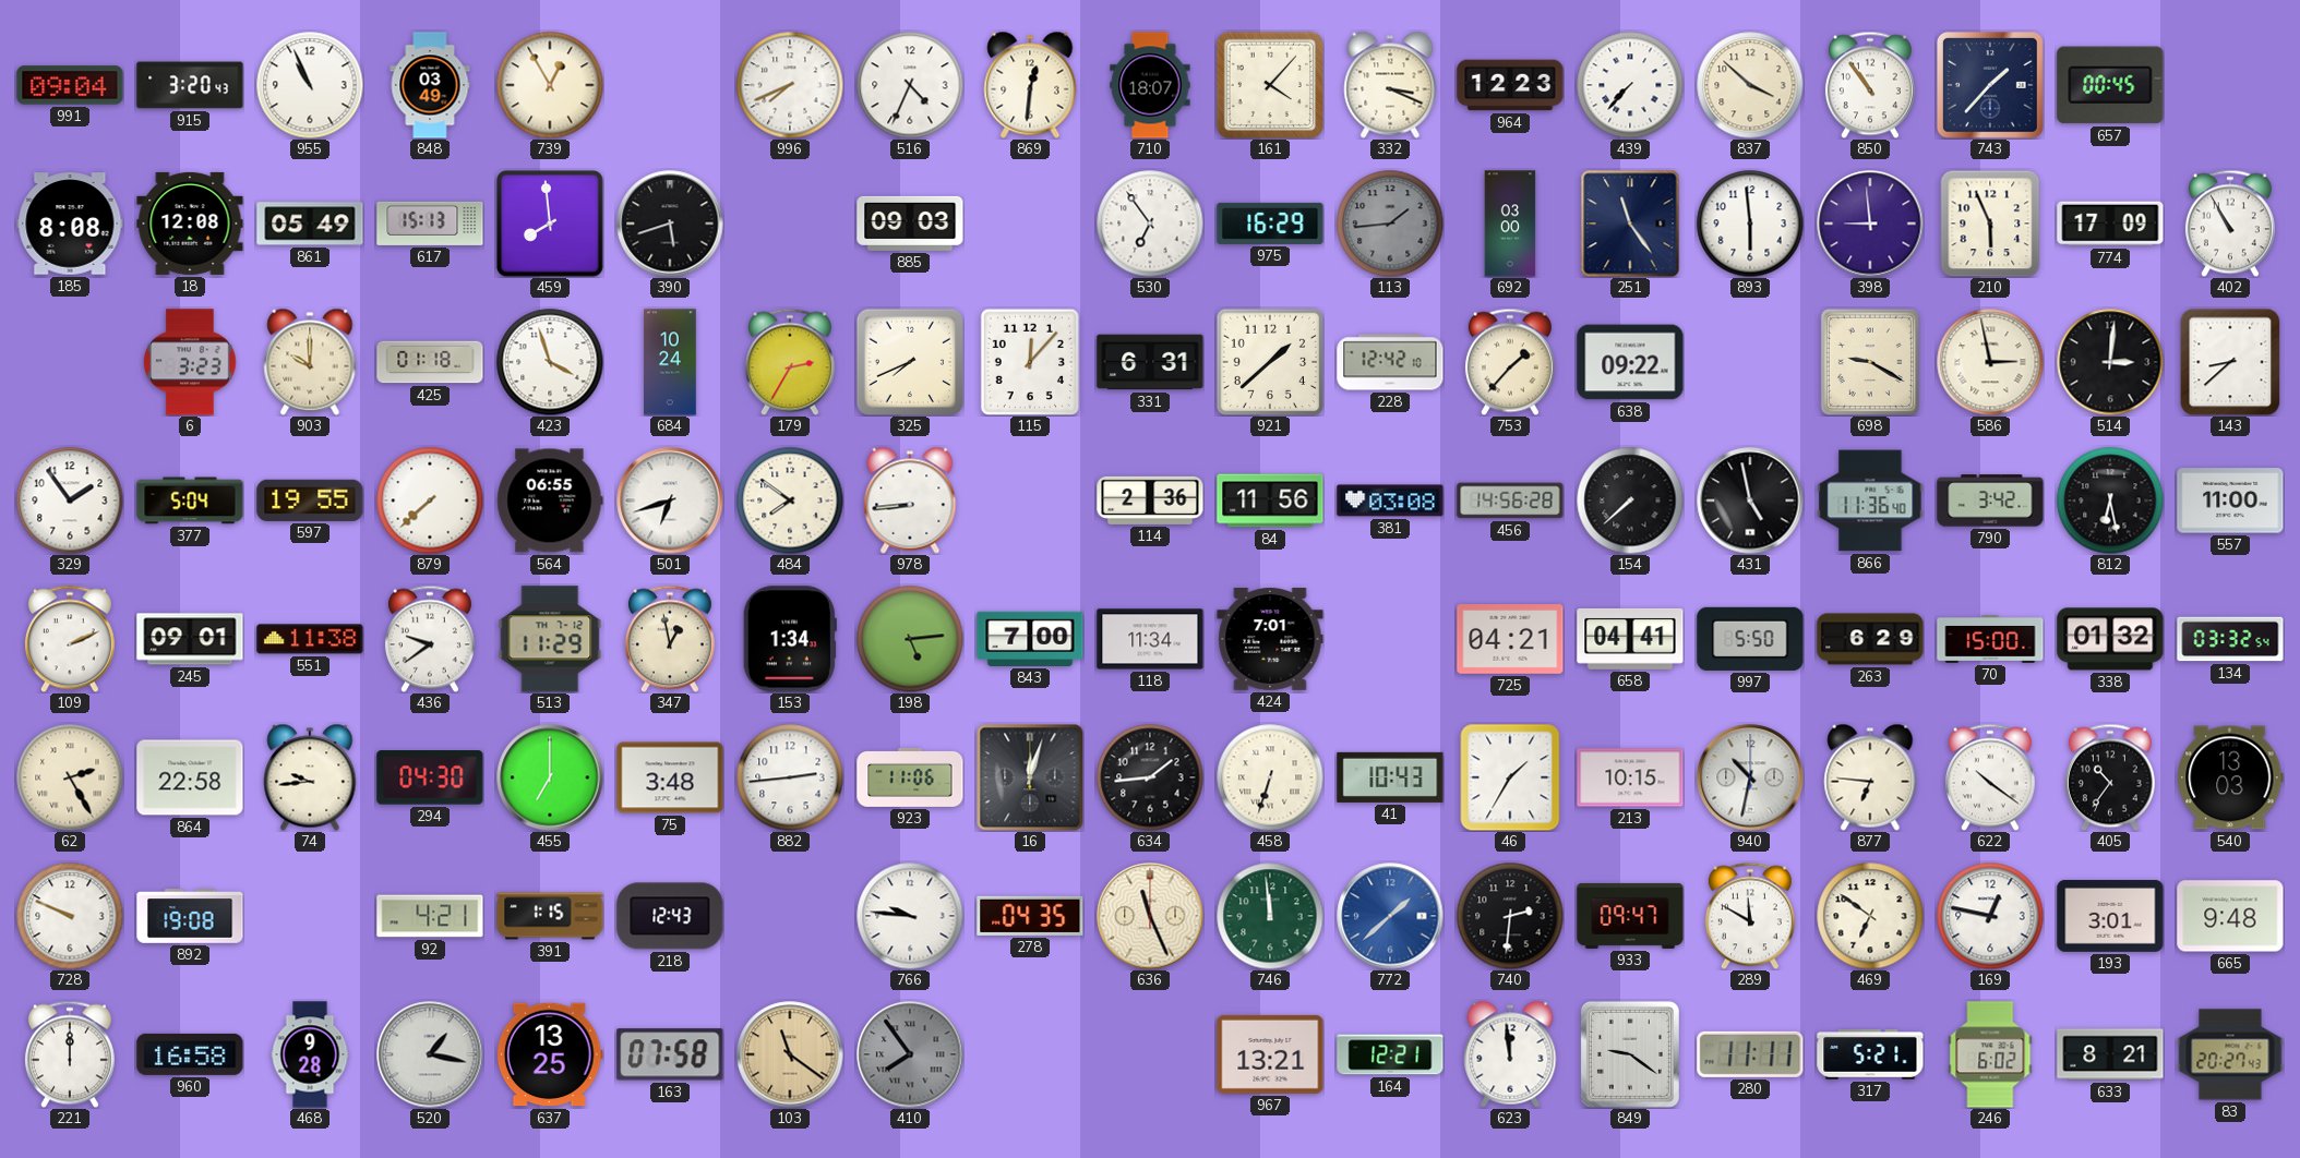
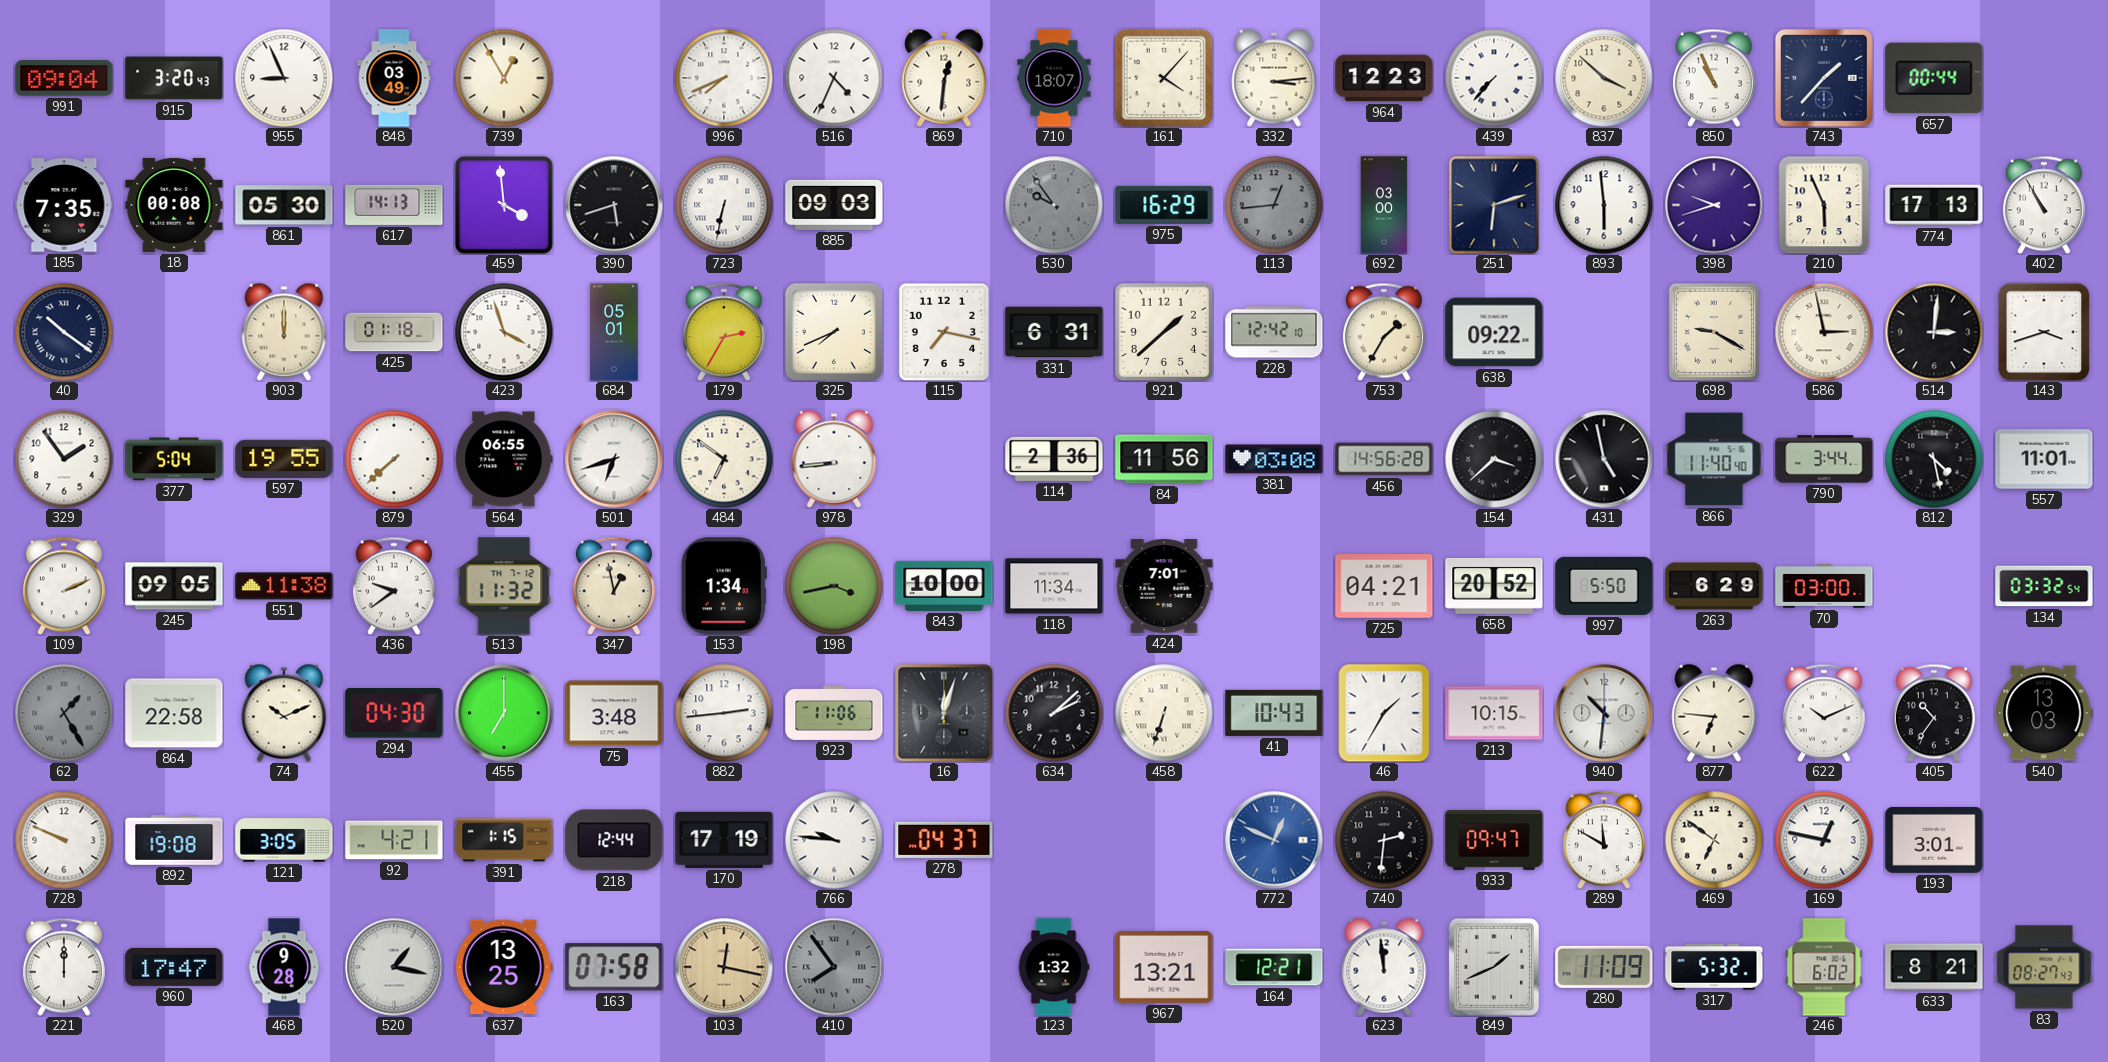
955: 10:56 -> 8:56 (284, 78)
332: 3:19 -> 3:14 (1274, 78)
850: 10:54 -> 10:56 (1714, 78)
657: 00:45 -> 00:44 (1934, 78)
185: 8:08 -> 7:35 (64, 205)
18: 12:08 -> 00:08 (174, 205)
861: 05:49 -> 05:30 (284, 205)
617: 15:13 -> 14:13 (394, 205)
459: 7:59 -> 3:59 (505, 206)
723: none -> 6:32 (724, 205)
530: 6:54 -> 9:54 (1054, 205)
530 dial: white -> grey (1054, 205)
113: 1:44 -> 12:44 (1274, 205)
251: 11:24 -> 6:12 (1494, 205)
398: 8:59 -> 9:42 (1714, 205)
774: 17:09 -> 17:13 (1934, 205)
40: none -> 10:21 (64, 332)
6: 3:23 -> none (190, 362)
903: 10:00 -> 12:00 (284, 332)
684: 10:24 -> 05:01 (614, 332)
115: 12:07 -> 7:17 (944, 331)
753: 1:37 -> 1:35 (1384, 332)
143: 8:38 -> 3:42 (2044, 332)
484: 7:51 -> 6:51 (724, 459)
154: 7:38 -> 3:38 (1494, 459)
866: 11:36 -> 11:40 (1714, 459)
790: 3:42 -> 3:44 (1824, 459)
812: 6:28 -> 4:28 (1934, 459)
557: 11:00 -> 11:01 (2044, 459)
245: 09:01 -> 09:05 (174, 586)
513: 11:29 -> 11:32 (504, 586)
198: 5:14 -> 3:43 (834, 586)
843: 7:00 -> 10:00 (944, 586)
658: 04:41 -> 20:52 (1494, 586)
70: 15:00 -> 03:00 (1824, 587)
338: 01:32 -> none (2110, 639)
62: 2:25 -> 1:25 (64, 713)
62 dial: cream -> grey (64, 713)
74: 9:44 -> 10:11 (284, 713)
634: 1:44 -> 2:08 (1054, 713)
940: 10:32 -> 10:31 (1604, 713)
622: 10:21 -> 10:11 (1824, 713)
121: none -> 3:05 (284, 840)
218: 12:43 -> 12:44 (614, 840)
170: none -> 17:19 (724, 840)
278: 04:35 -> 04:37 (944, 840)
636: 11:26 -> none (1150, 916)
746: 11:59 -> none (1270, 916)
772: 1:38 -> 12:49 (1274, 840)
665: 9:48 -> none (2230, 916)
960: 16:58 -> 17:47 (174, 967)
103: 11:21 -> 12:17 (724, 967)
123: none -> 1:32 (1054, 967)
849: 9:21 -> 1:41 (1494, 967)
280: 11:11 -> 11:09 (1604, 967)
317: 5:21 -> 5:32 (1714, 968)
83: 20:27 -> 08:27 (2044, 967)
